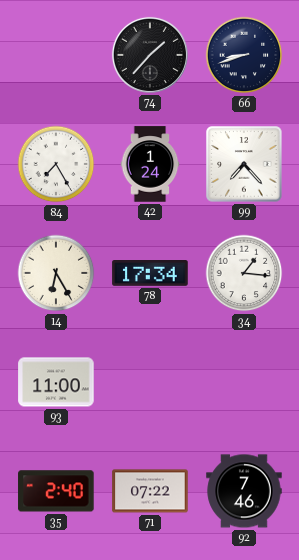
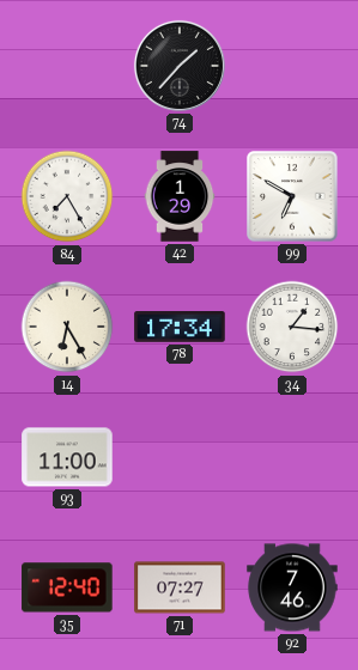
66: 8:42 -> none (244, 55)
42: 1:24 -> 1:29 (180, 196)
99: 7:23 -> 6:50 (292, 196)
35: 2:40 -> 12:40 (67, 587)
71: 07:22 -> 07:27 (180, 587)
